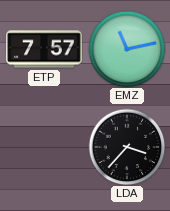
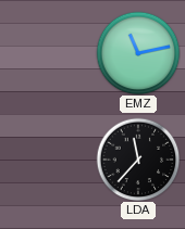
ETP: 7:57 -> none (44, 49)
LDA: 3:37 -> 11:37 (138, 160)
